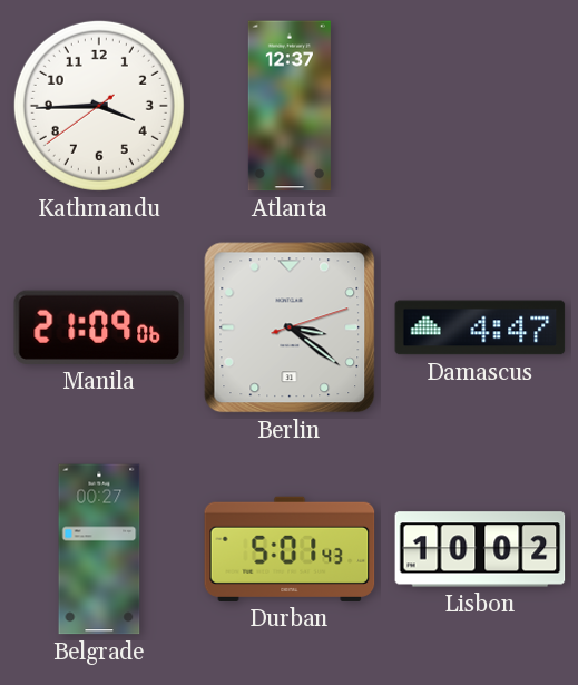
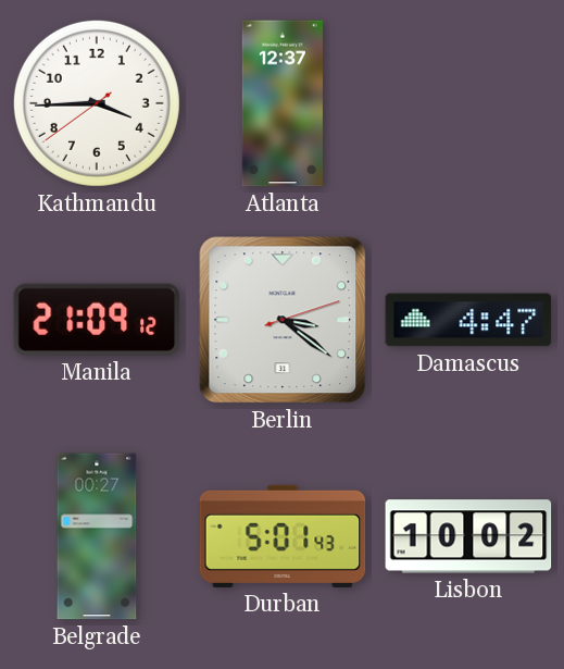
Manila: 21:09:06 -> 21:09:12 (97, 320)
